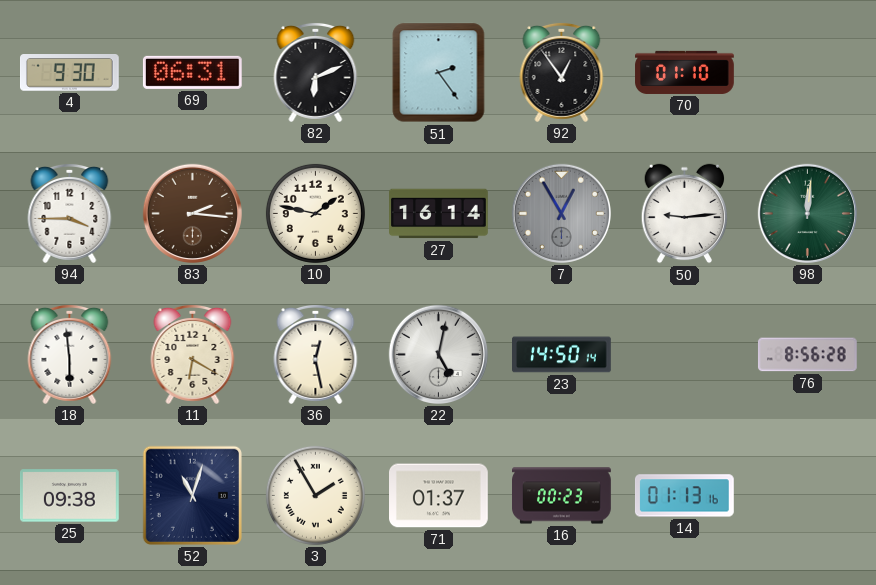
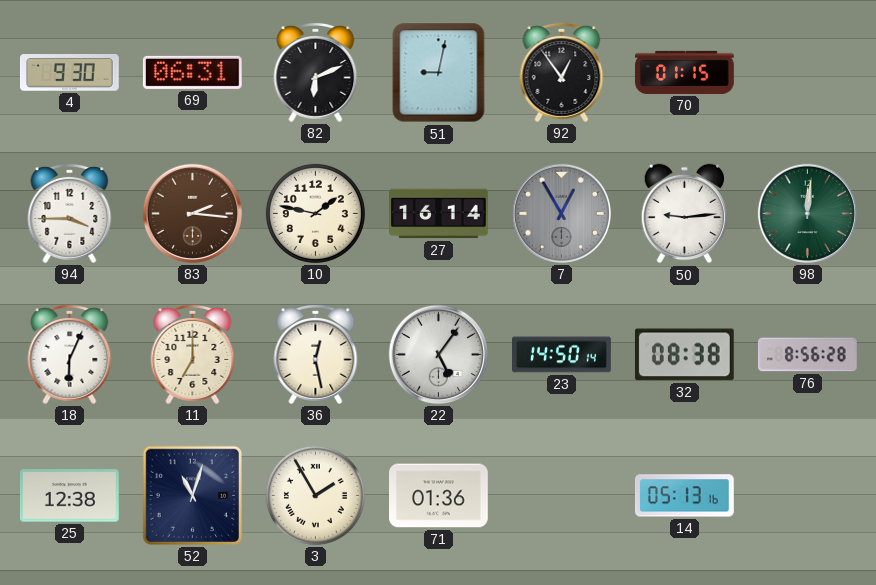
51: 2:24 -> 9:02 (439, 73)
70: 01:10 -> 01:15 (685, 72)
18: 5:59 -> 6:04 (70, 354)
11: 6:20 -> 7:00 (193, 354)
22: 5:02 -> 5:06 (438, 354)
32: none -> 08:38 (684, 355)
25: 09:38 -> 12:38 (70, 496)
71: 01:37 -> 01:36 (439, 496)
16: 00:23 -> none (562, 496)
14: 01:13 -> 05:13 (684, 496)
